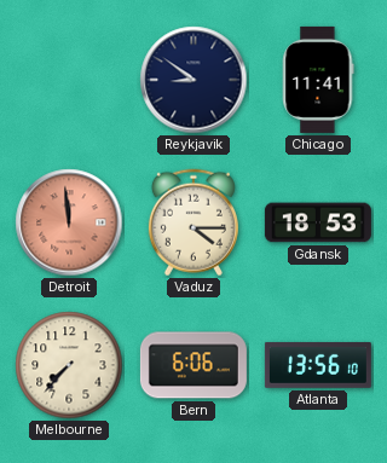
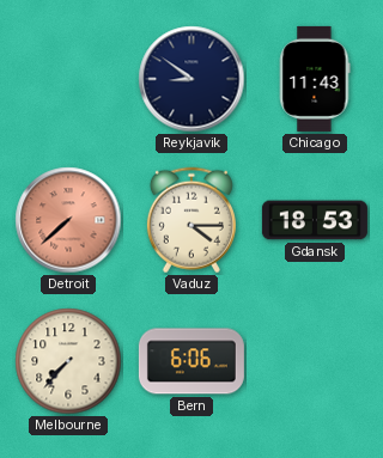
Chicago: 11:41 -> 11:43 (315, 79)
Detroit: 11:59 -> 7:38 (68, 220)
Atlanta: 13:56 -> none (318, 365)
